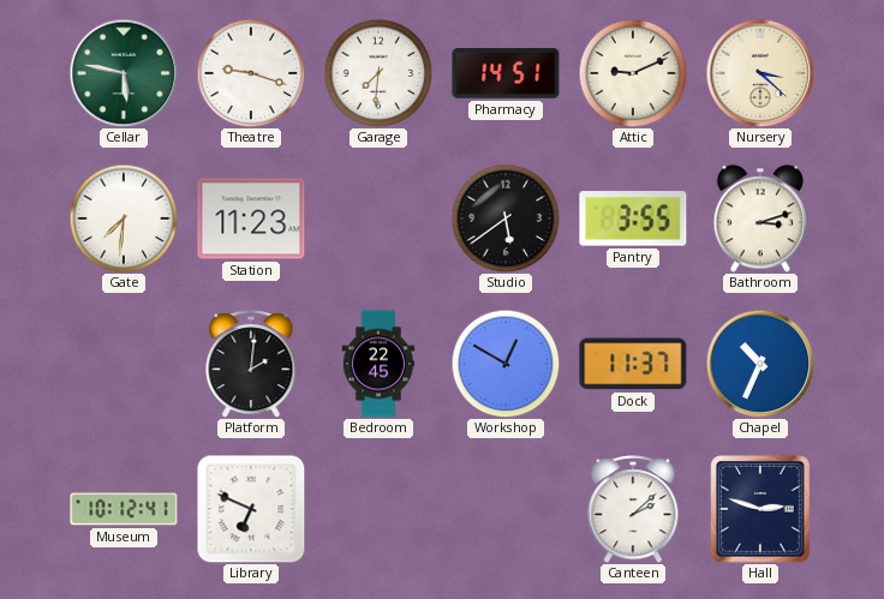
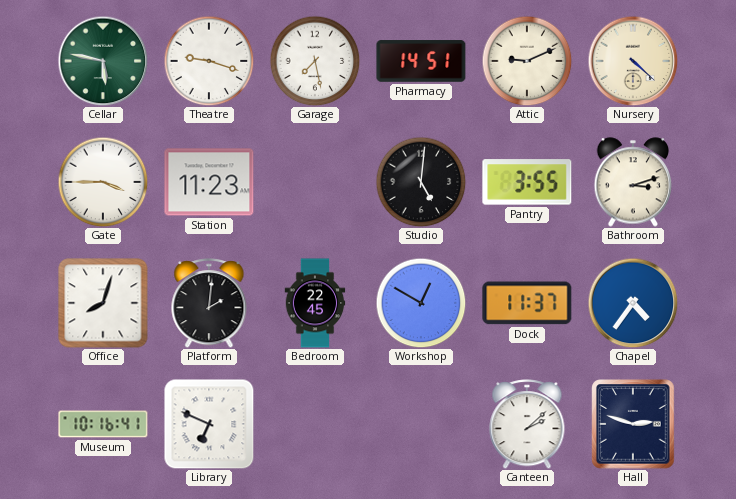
Garage: 7:31 -> 7:28 (315, 61)
Nursery: 3:22 -> 4:22 (633, 61)
Gate: 7:31 -> 3:45 (103, 182)
Studio: 5:39 -> 5:01 (421, 182)
Office: none -> 8:03 (103, 303)
Chapel: 10:34 -> 4:36 (633, 303)
Museum: 10:12 -> 10:16 (103, 424)
